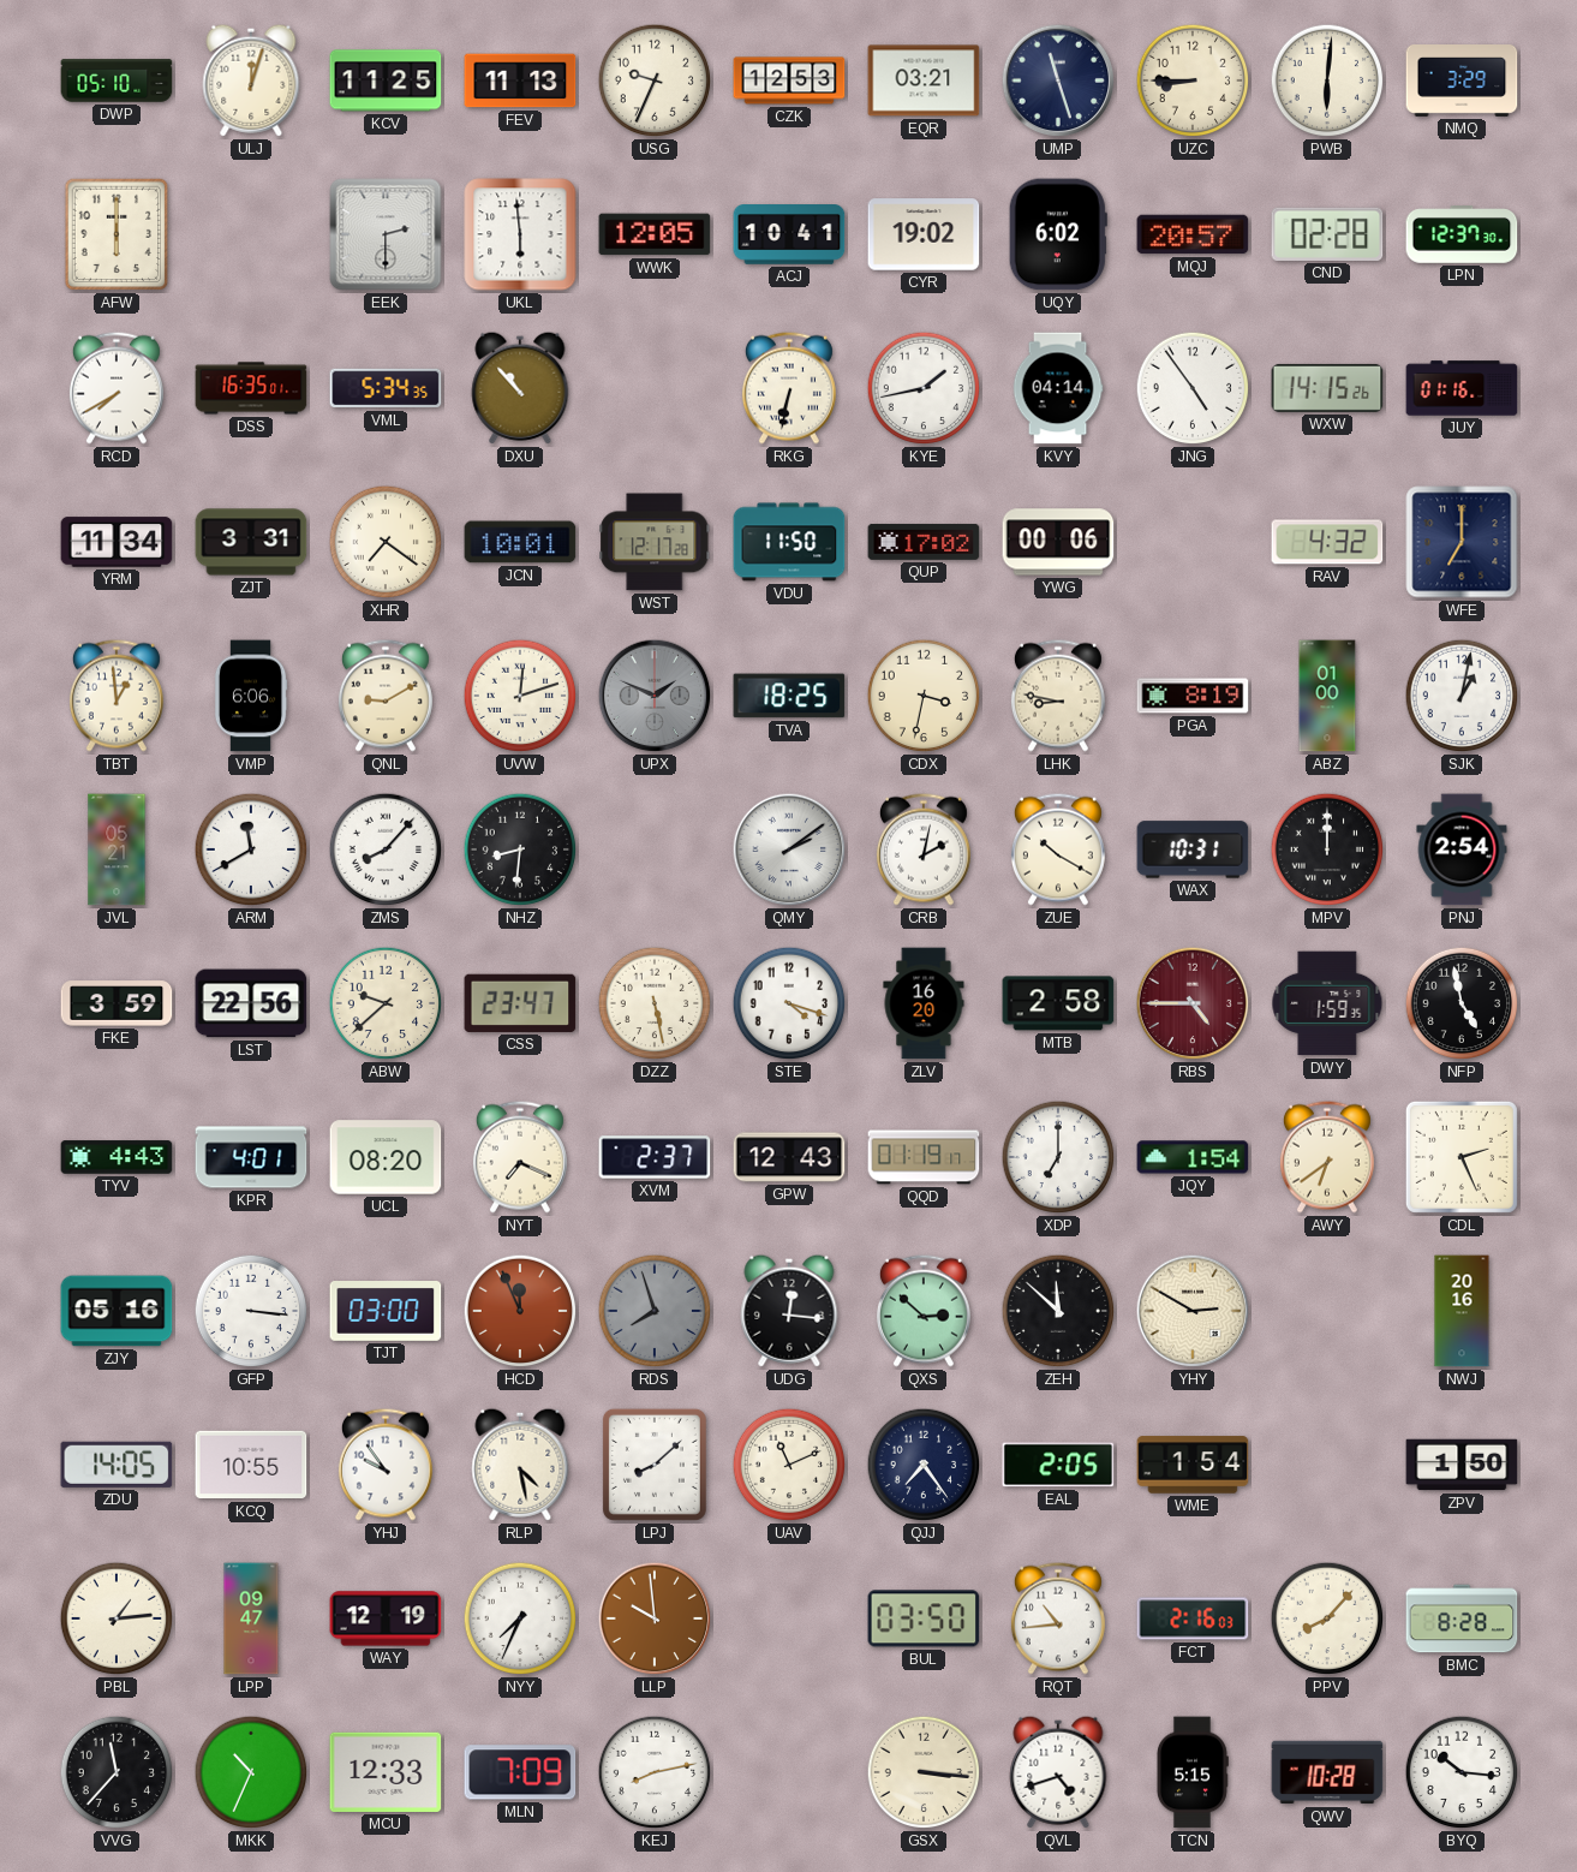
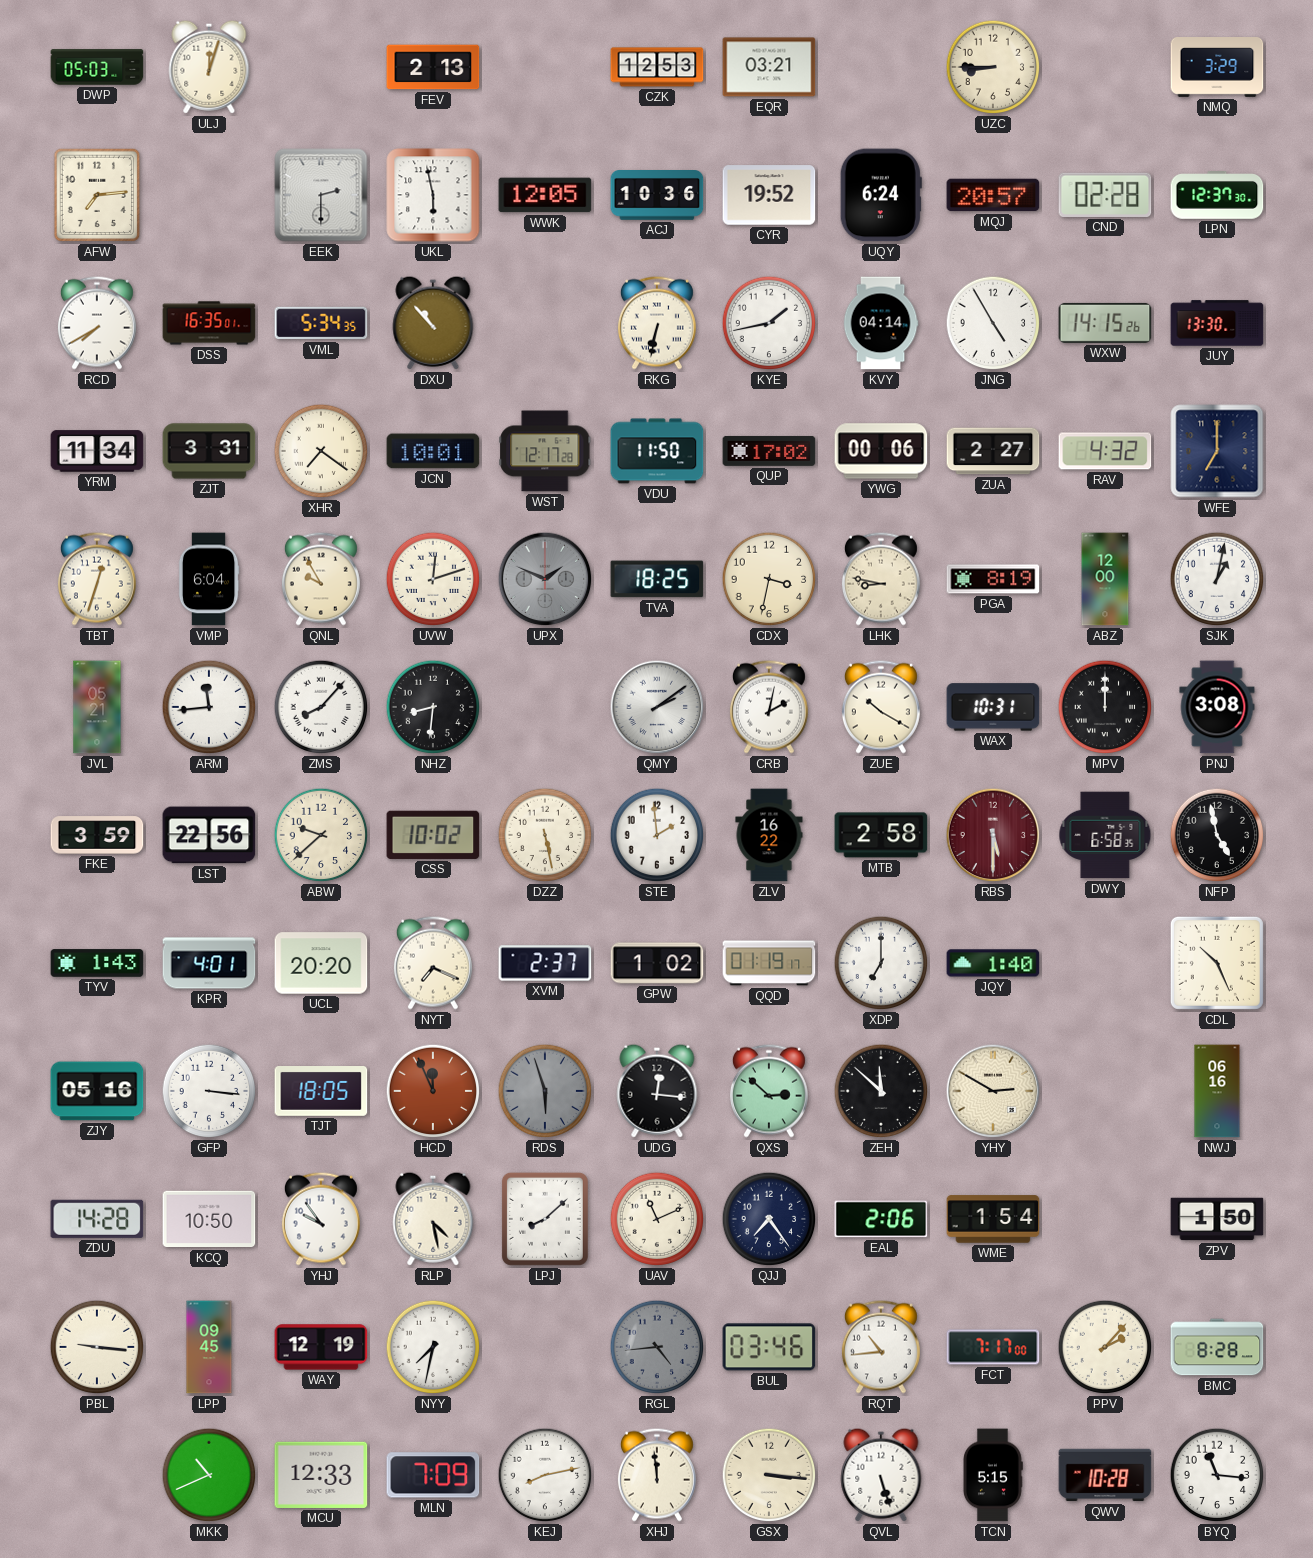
DWP: 05:10 -> 05:03 (97, 67)
KCV: 11:25 -> none (386, 81)
FEV: 11:13 -> 2:13 (433, 67)
USG: 9:34 -> none (655, 81)
UMP: 11:27 -> none (1058, 81)
PWB: 6:01 -> none (1327, 81)
AFW: 6:00 -> 7:14 (97, 195)
UKL: 5:59 -> 5:58 (433, 195)
ACJ: 10:41 -> 10:36 (657, 196)
CYR: 19:02 -> 19:52 (769, 195)
UQY: 6:02 -> 6:24 (881, 195)
JNG: 4:54 -> 4:55 (993, 323)
JUY: 01:16 -> 13:30 (1217, 323)
ZUA: none -> 2:27 (993, 451)
TBT: 12:59 -> 12:33 (97, 579)
VMP: 6:06 -> 6:04 (209, 579)
QNL: 9:10 -> 9:55 (321, 579)
ABZ: 01:00 -> 12:00 (1105, 579)
ARM: 11:40 -> 11:44 (209, 707)
PNJ: 2:54 -> 3:08 (1217, 707)
CSS: 23:47 -> 10:02 (433, 835)
STE: 4:18 -> 1:59 (657, 835)
ZLV: 16:20 -> 16:22 (769, 835)
RBS: 4:45 -> 5:30 (993, 835)
DWY: 1:59 -> 6:58 (1105, 835)
TYV: 4:43 -> 1:43 (97, 963)
UCL: 08:20 -> 20:20 (321, 963)
GPW: 12:43 -> 1:02 (657, 963)
JQY: 1:54 -> 1:40 (993, 963)
AWY: 6:39 -> none (1327, 1157)
CDL: 2:26 -> 10:26 (1217, 963)
TJT: 03:00 -> 18:05 (321, 1092)
RDS: 7:57 -> 5:57 (545, 1091)
NWJ: 20:16 -> 06:16 (1217, 1091)
ZDU: 14:05 -> 14:28 (97, 1219)
KCQ: 10:55 -> 10:50 (209, 1219)
EAL: 2:05 -> 2:06 (881, 1219)
PBL: 1:14 -> 9:16 (97, 1347)
LPP: 09:47 -> 09:45 (209, 1347)
NYY: 7:34 -> 7:32 (433, 1347)
LLP: 9:59 -> none (655, 1618)
RGL: none -> 4:44 (657, 1347)
BUL: 03:50 -> 03:46 (769, 1347)
FCT: 2:16 -> 7:17 (993, 1347)
PPV: 8:07 -> 2:07 (1105, 1347)
VVG: 11:37 -> none (117, 1772)
MKK: 10:34 -> 10:41 (209, 1475)
XHJ: none -> 11:59 (657, 1475)
QVL: 4:42 -> 5:27 (881, 1475)
BYQ: 10:16 -> 11:16 (1217, 1475)
